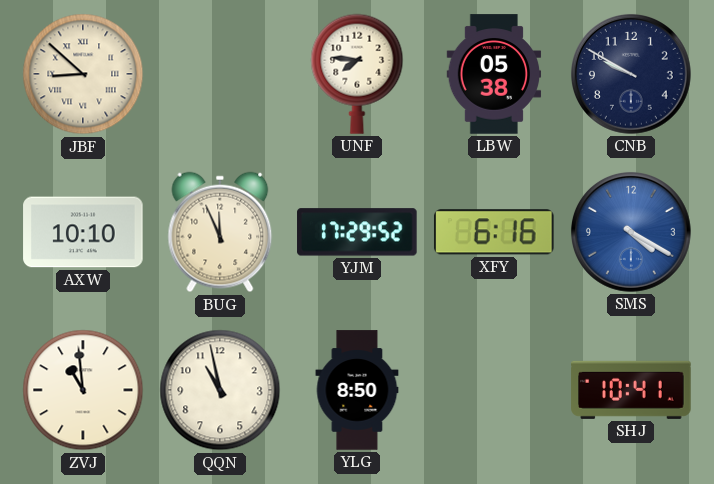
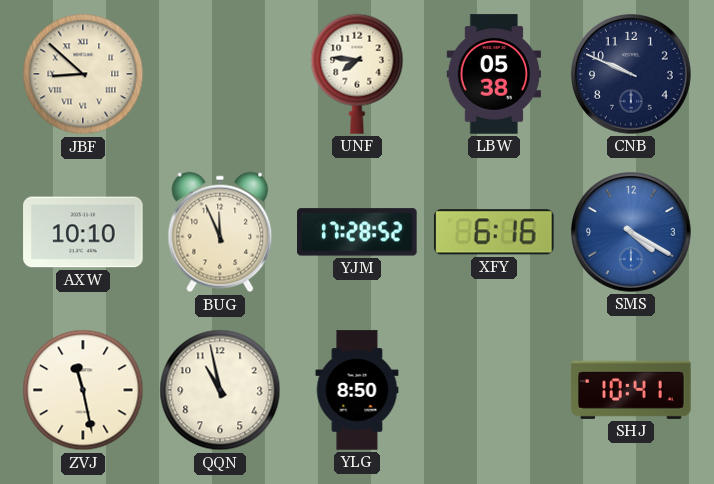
CNB: 9:50 -> 9:49 (631, 74)
YJM: 17:29 -> 17:28 (357, 232)
ZVJ: 10:59 -> 11:28 (83, 390)
